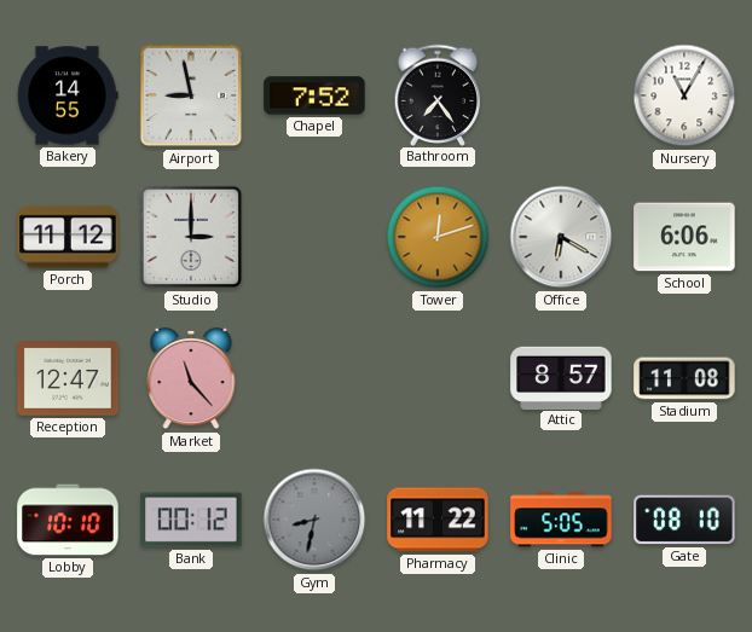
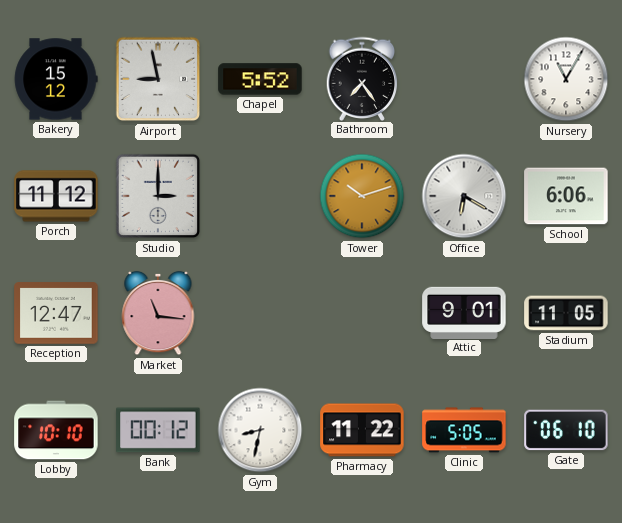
Bakery: 14:55 -> 15:12 (56, 79)
Chapel: 7:52 -> 5:52 (260, 79)
Tower: 12:12 -> 10:12 (362, 196)
Market: 11:23 -> 11:16 (158, 313)
Attic: 8:57 -> 9:01 (464, 312)
Stadium: 11:08 -> 11:05 (566, 313)
Gym dial: grey -> white (260, 430)
Gate: 08:10 -> 06:10 (566, 430)
